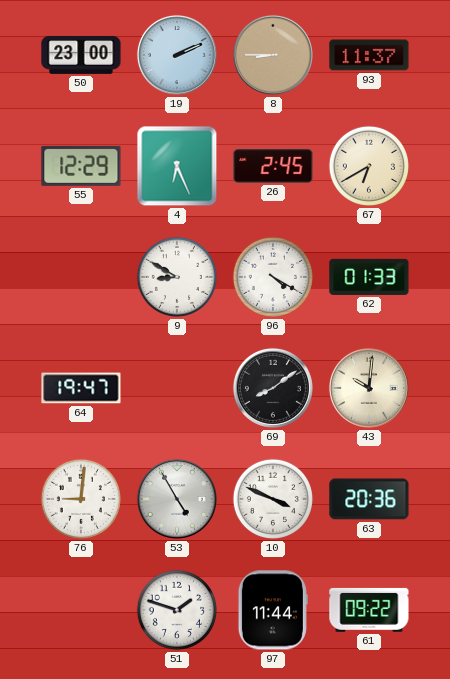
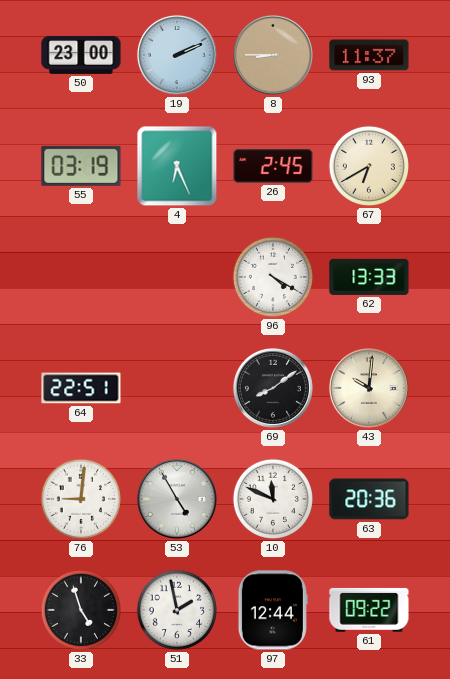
55: 12:29 -> 03:19 (81, 166)
9: 8:50 -> none (177, 277)
62: 01:33 -> 13:33 (369, 277)
64: 19:47 -> 22:51 (81, 388)
10: 3:49 -> 11:49 (273, 499)
33: none -> 4:57 (81, 610)
51: 1:48 -> 1:58 (177, 610)
97: 11:44 -> 12:44 (273, 610)
